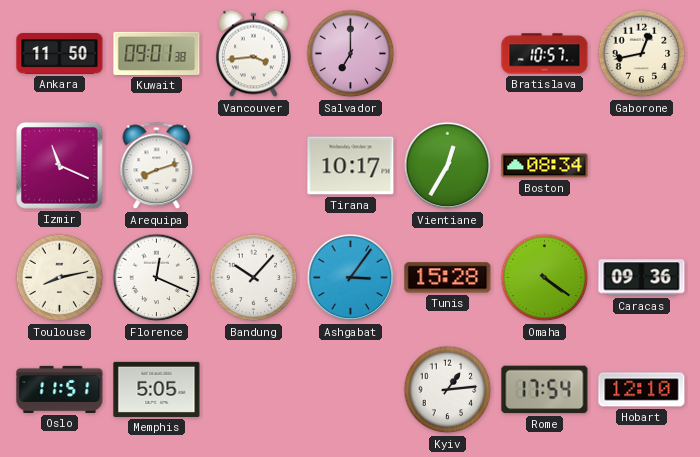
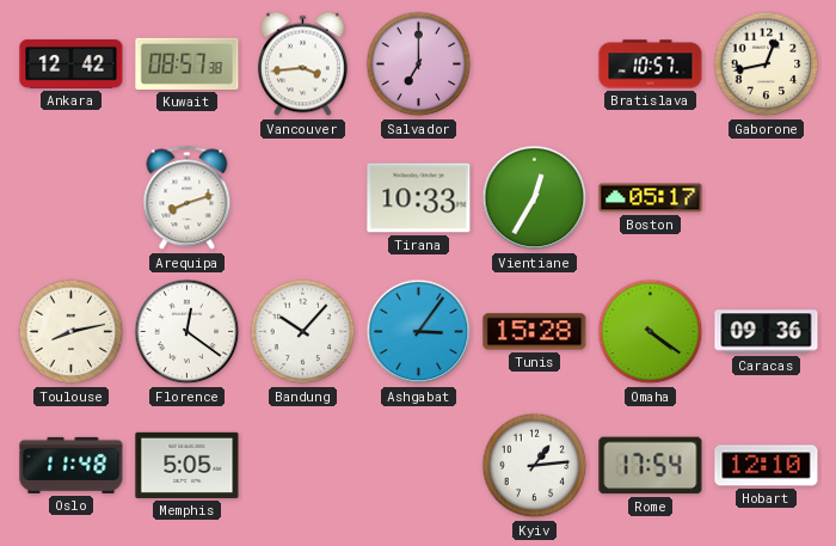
Ankara: 11:50 -> 12:42 (72, 63)
Kuwait: 09:01 -> 08:57 (188, 63)
Izmir: 11:19 -> none (60, 166)
Tirana: 10:17 -> 10:33 (419, 198)
Boston: 08:34 -> 05:17 (651, 198)
Florence: 12:19 -> 12:21 (188, 332)
Oslo: 11:51 -> 11:48 (72, 465)
